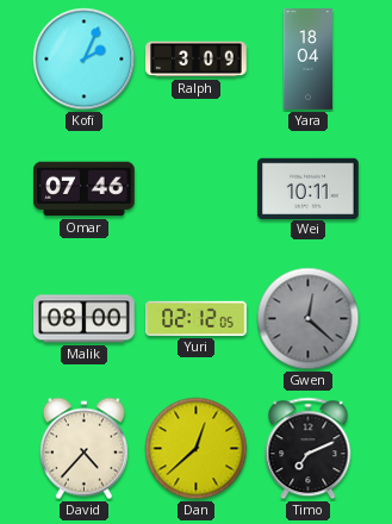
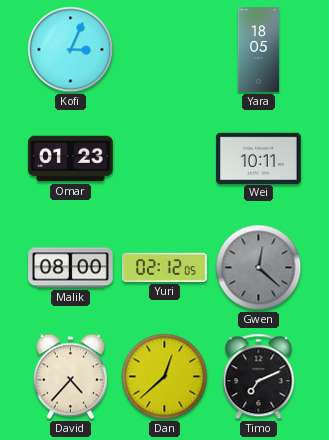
Kofi: 2:04 -> 3:04 (71, 50)
Ralph: 3:09 -> none (197, 60)
Yara: 18:04 -> 18:05 (259, 50)
Omar: 07:46 -> 01:23 (71, 159)
